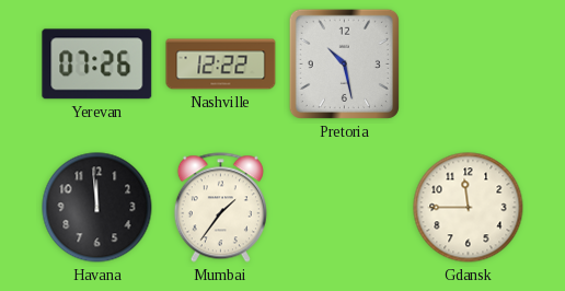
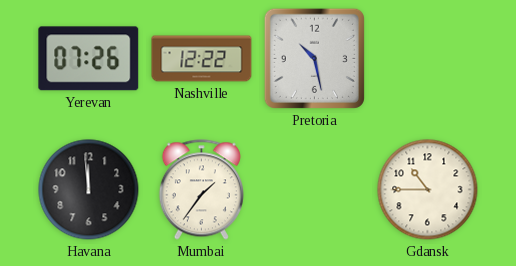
Gdansk: 11:45 -> 10:45 (428, 190)
